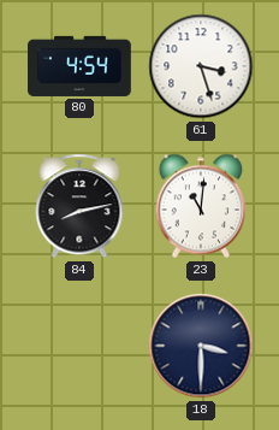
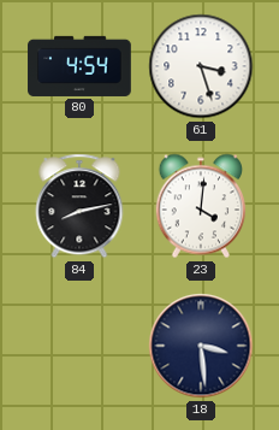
23: 11:01 -> 4:01 (200, 206)
18: 3:30 -> 3:29 (201, 346)
